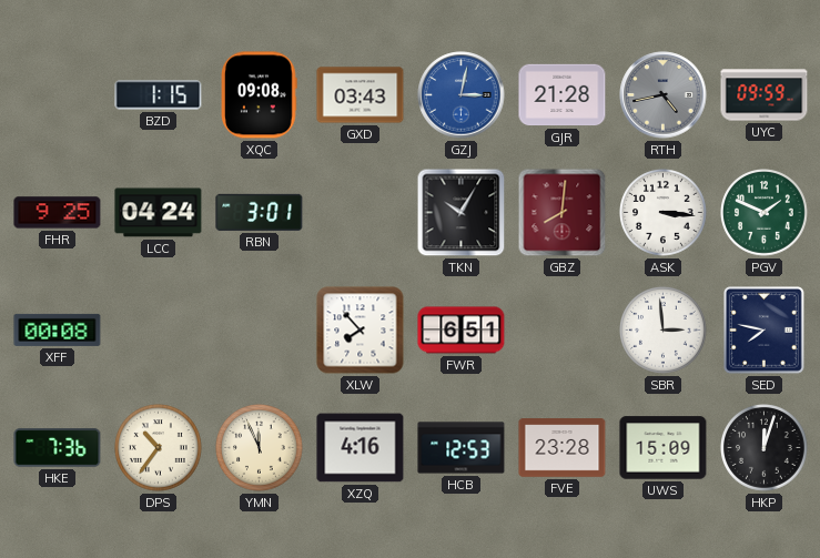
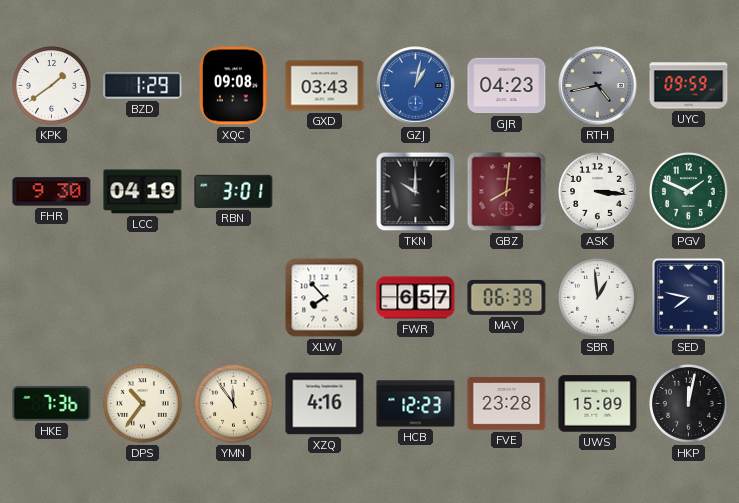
KPK: none -> 1:39 (52, 86)
BZD: 1:15 -> 1:29 (143, 86)
GZJ: 3:02 -> 1:02 (416, 86)
GJR: 21:28 -> 04:23 (507, 86)
FHR: 9:25 -> 9:30 (52, 192)
LCC: 04:24 -> 04:19 (143, 192)
TKN: 10:05 -> 10:00 (416, 192)
XFF: 00:08 -> none (58, 329)
FWR: 6:51 -> 6:57 (416, 298)
MAY: none -> 06:39 (507, 297)
SBR: 2:59 -> 12:59 (598, 298)
YMN: 11:56 -> 11:54 (234, 404)
HCB: 12:53 -> 12:23 (416, 404)
HKP: 12:03 -> 12:02 (689, 404)
